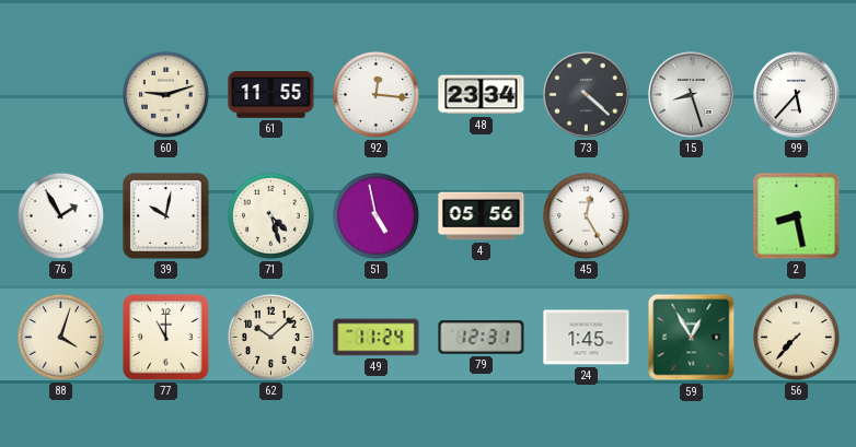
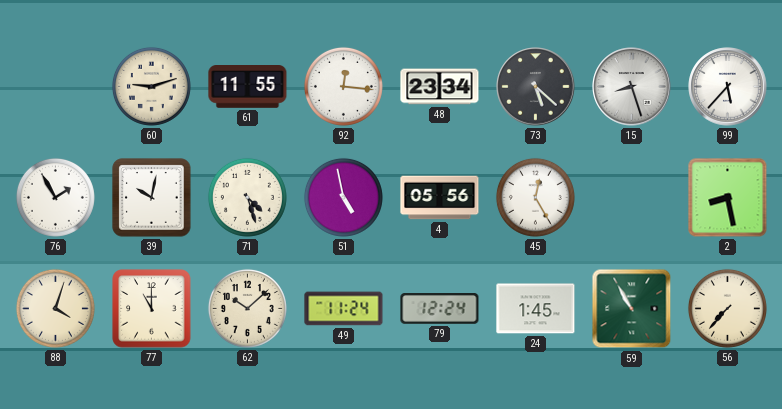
73: 4:22 -> 5:22 (536, 87)
79: 12:31 -> 12:24 (440, 309)
59: 12:55 -> 10:55 (632, 309)
